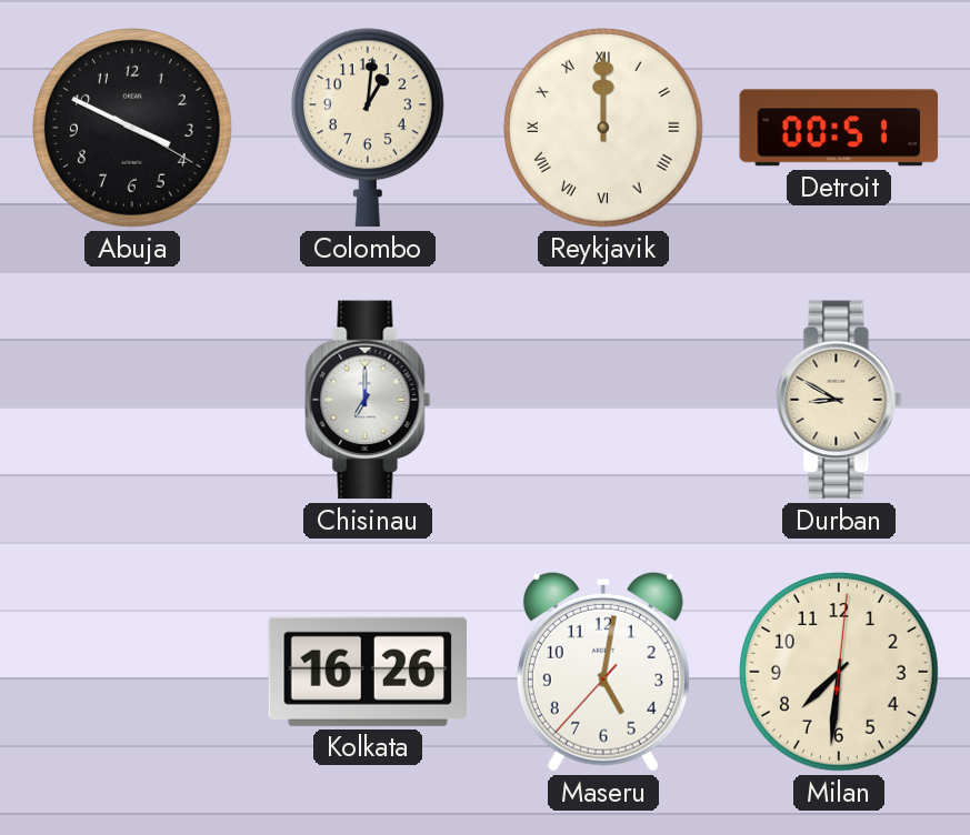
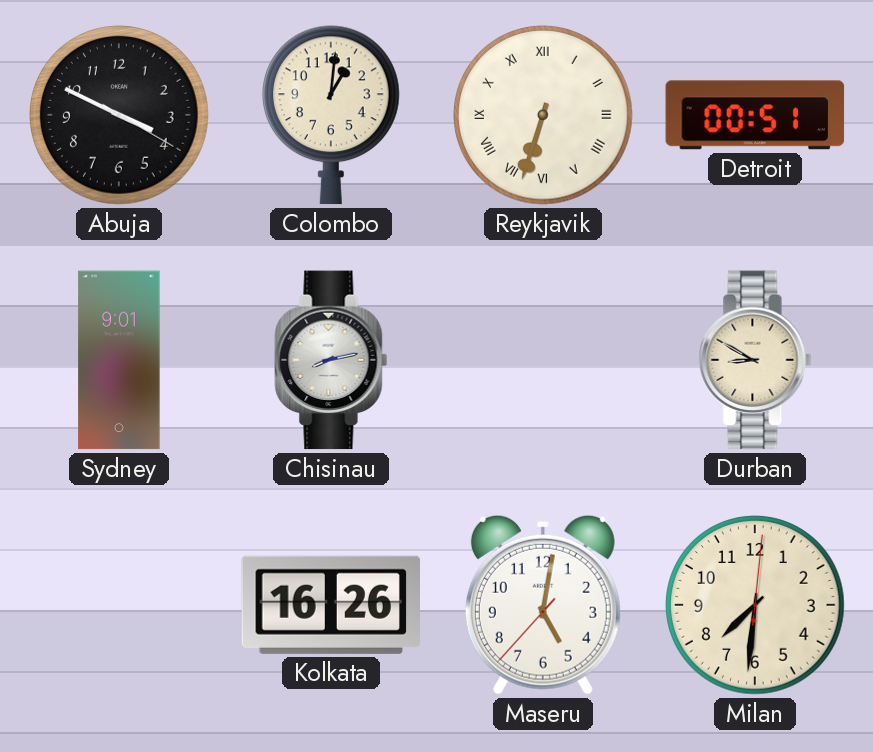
Reykjavik: 12:00 -> 6:33 (544, 116)
Sydney: none -> 9:01 (119, 360)
Chisinau: 7:00 -> 8:13 (331, 360)
